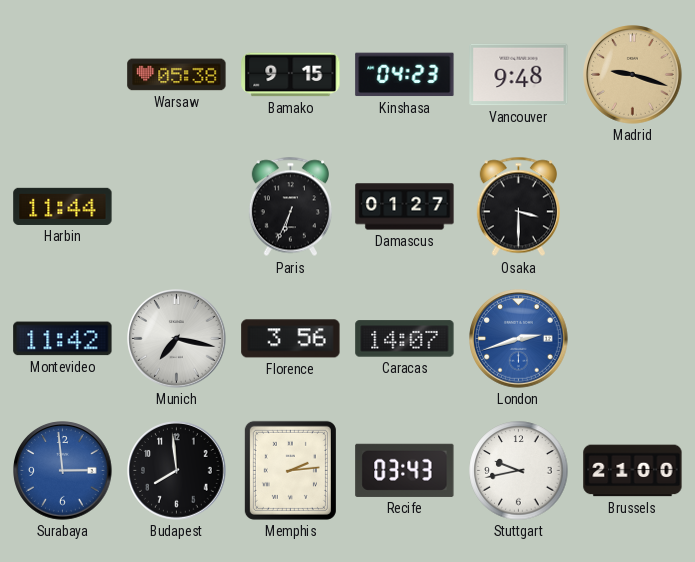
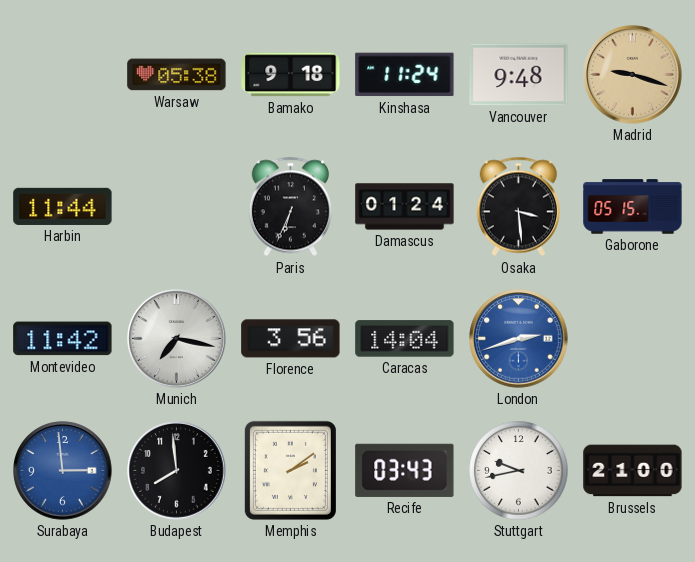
Bamako: 9:15 -> 9:18 (291, 75)
Kinshasa: 04:23 -> 11:24 (405, 75)
Damascus: 01:27 -> 01:24 (405, 207)
Osaka: 3:30 -> 3:29 (518, 207)
Gaborone: none -> 05:15 (633, 207)
Caracas: 14:07 -> 14:04 (405, 339)
Memphis: 2:14 -> 2:09 (290, 470)
